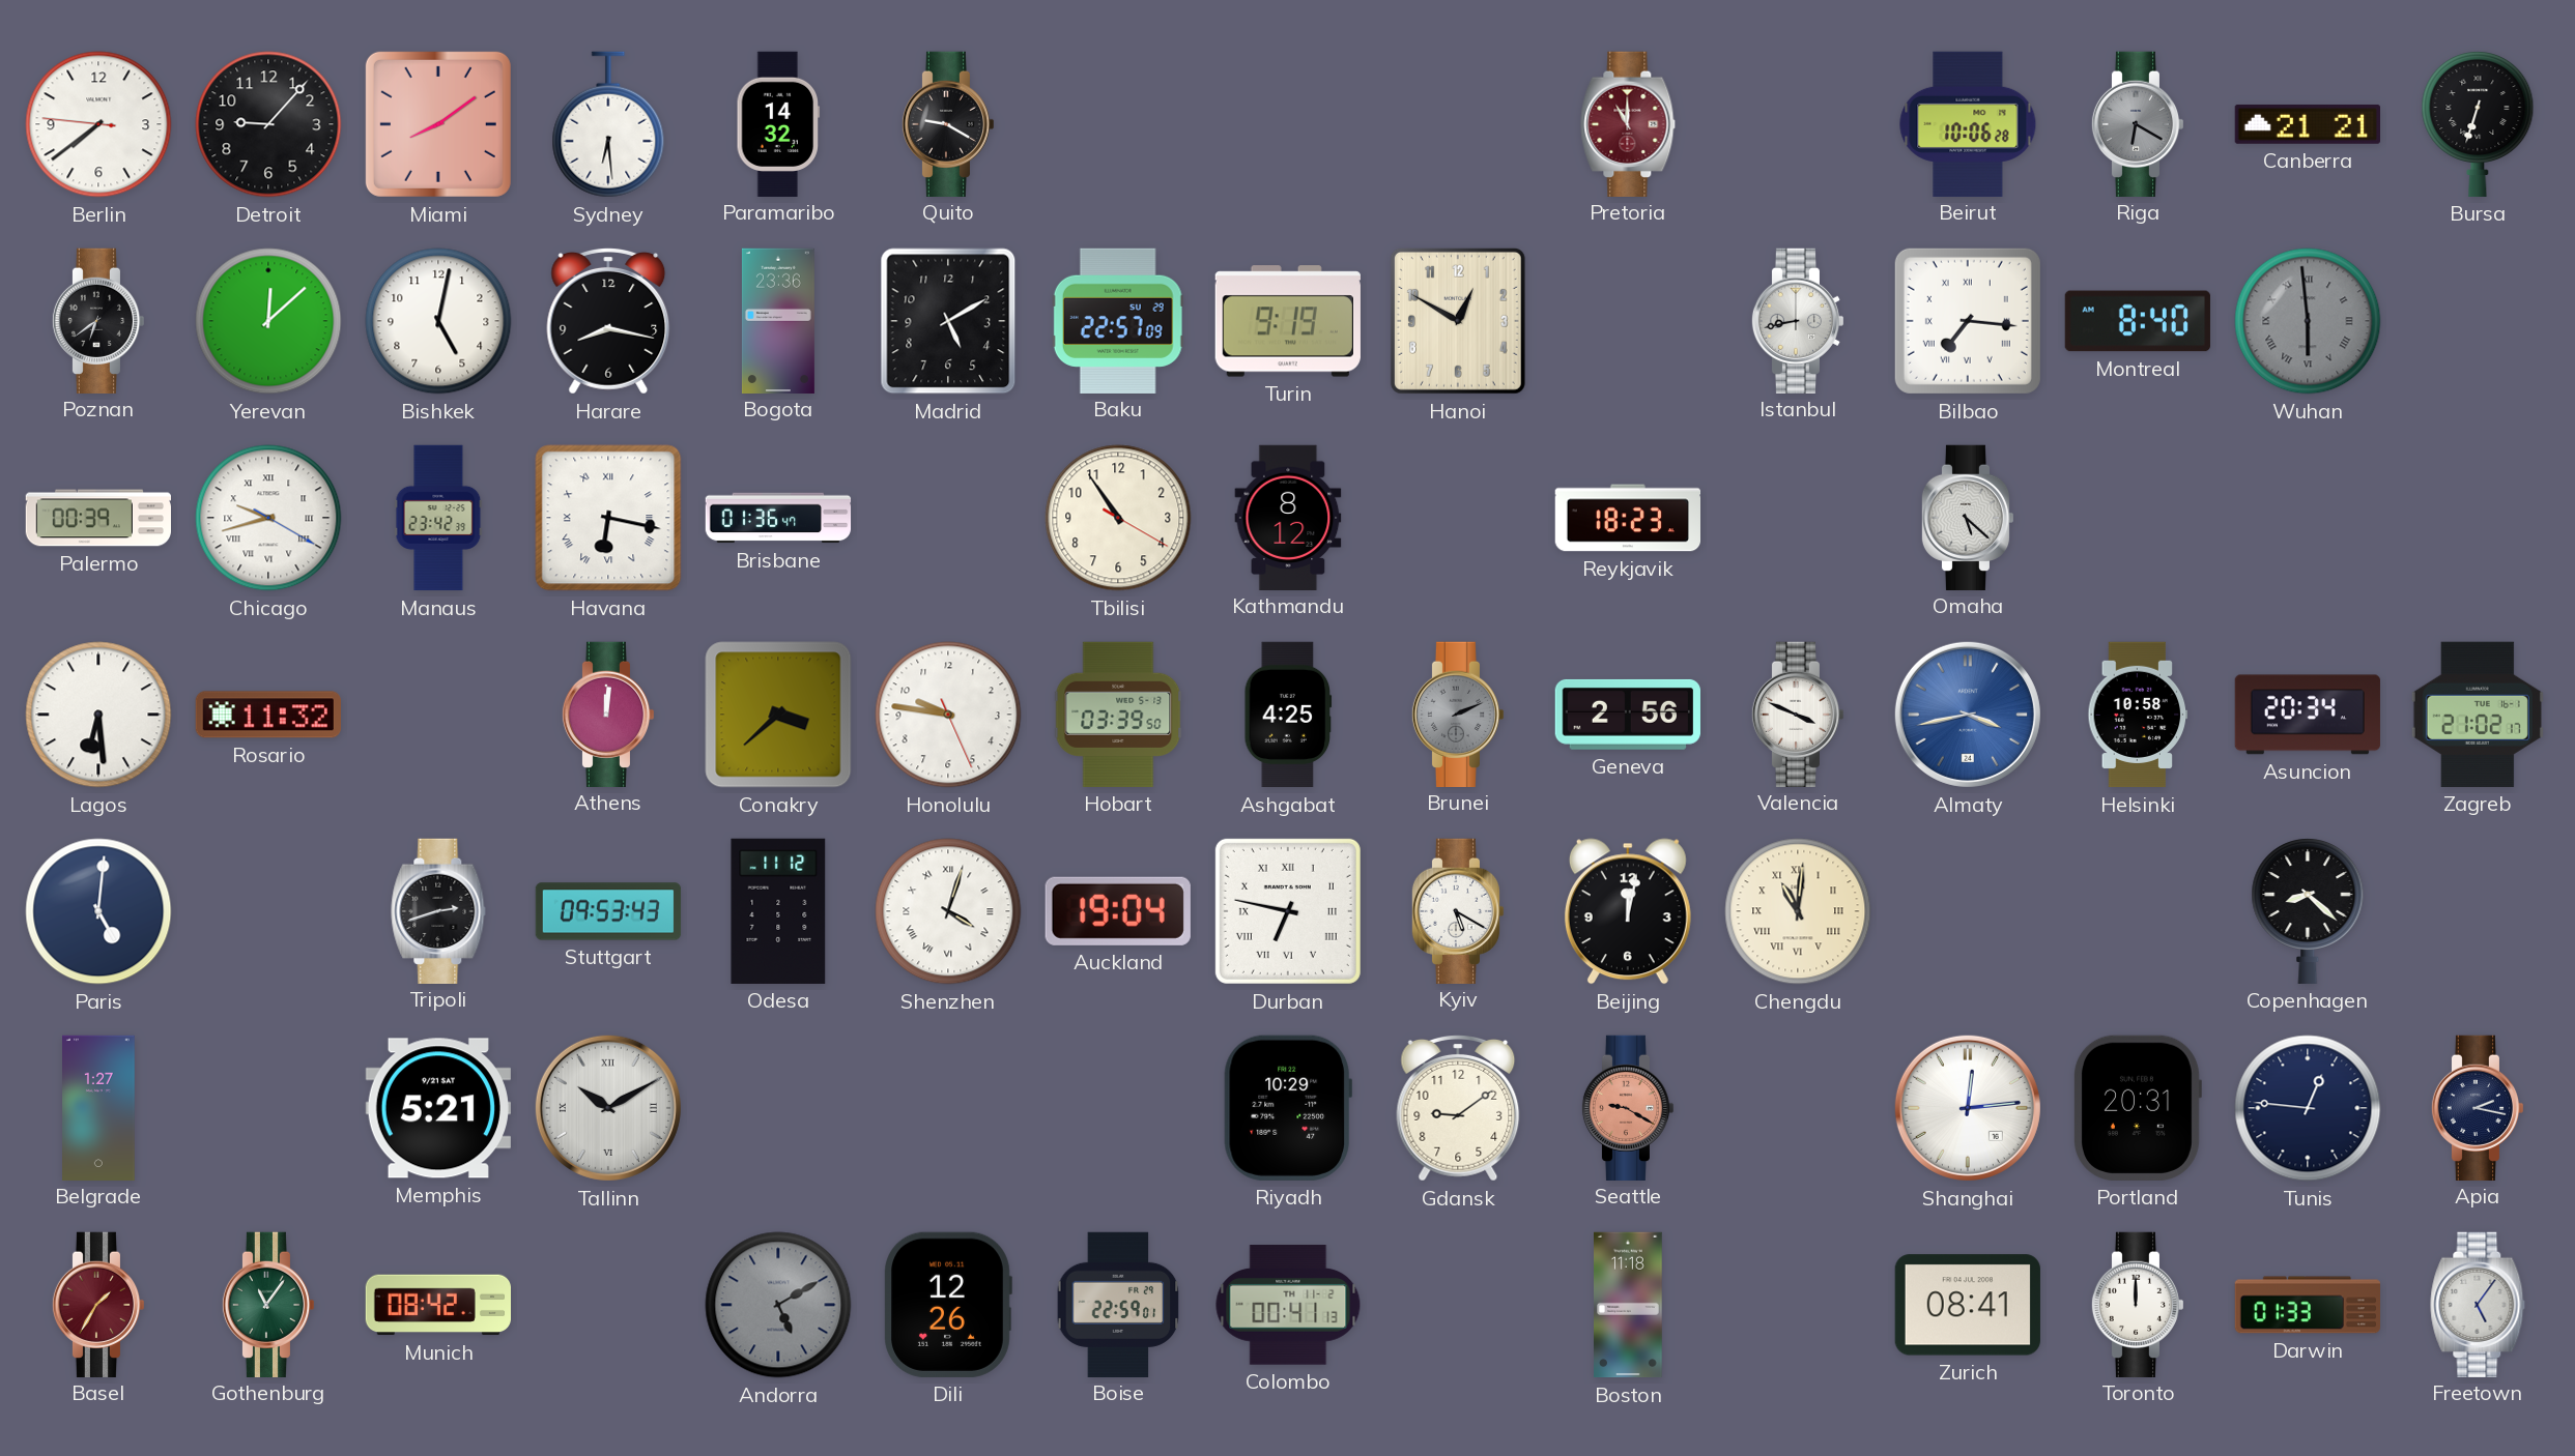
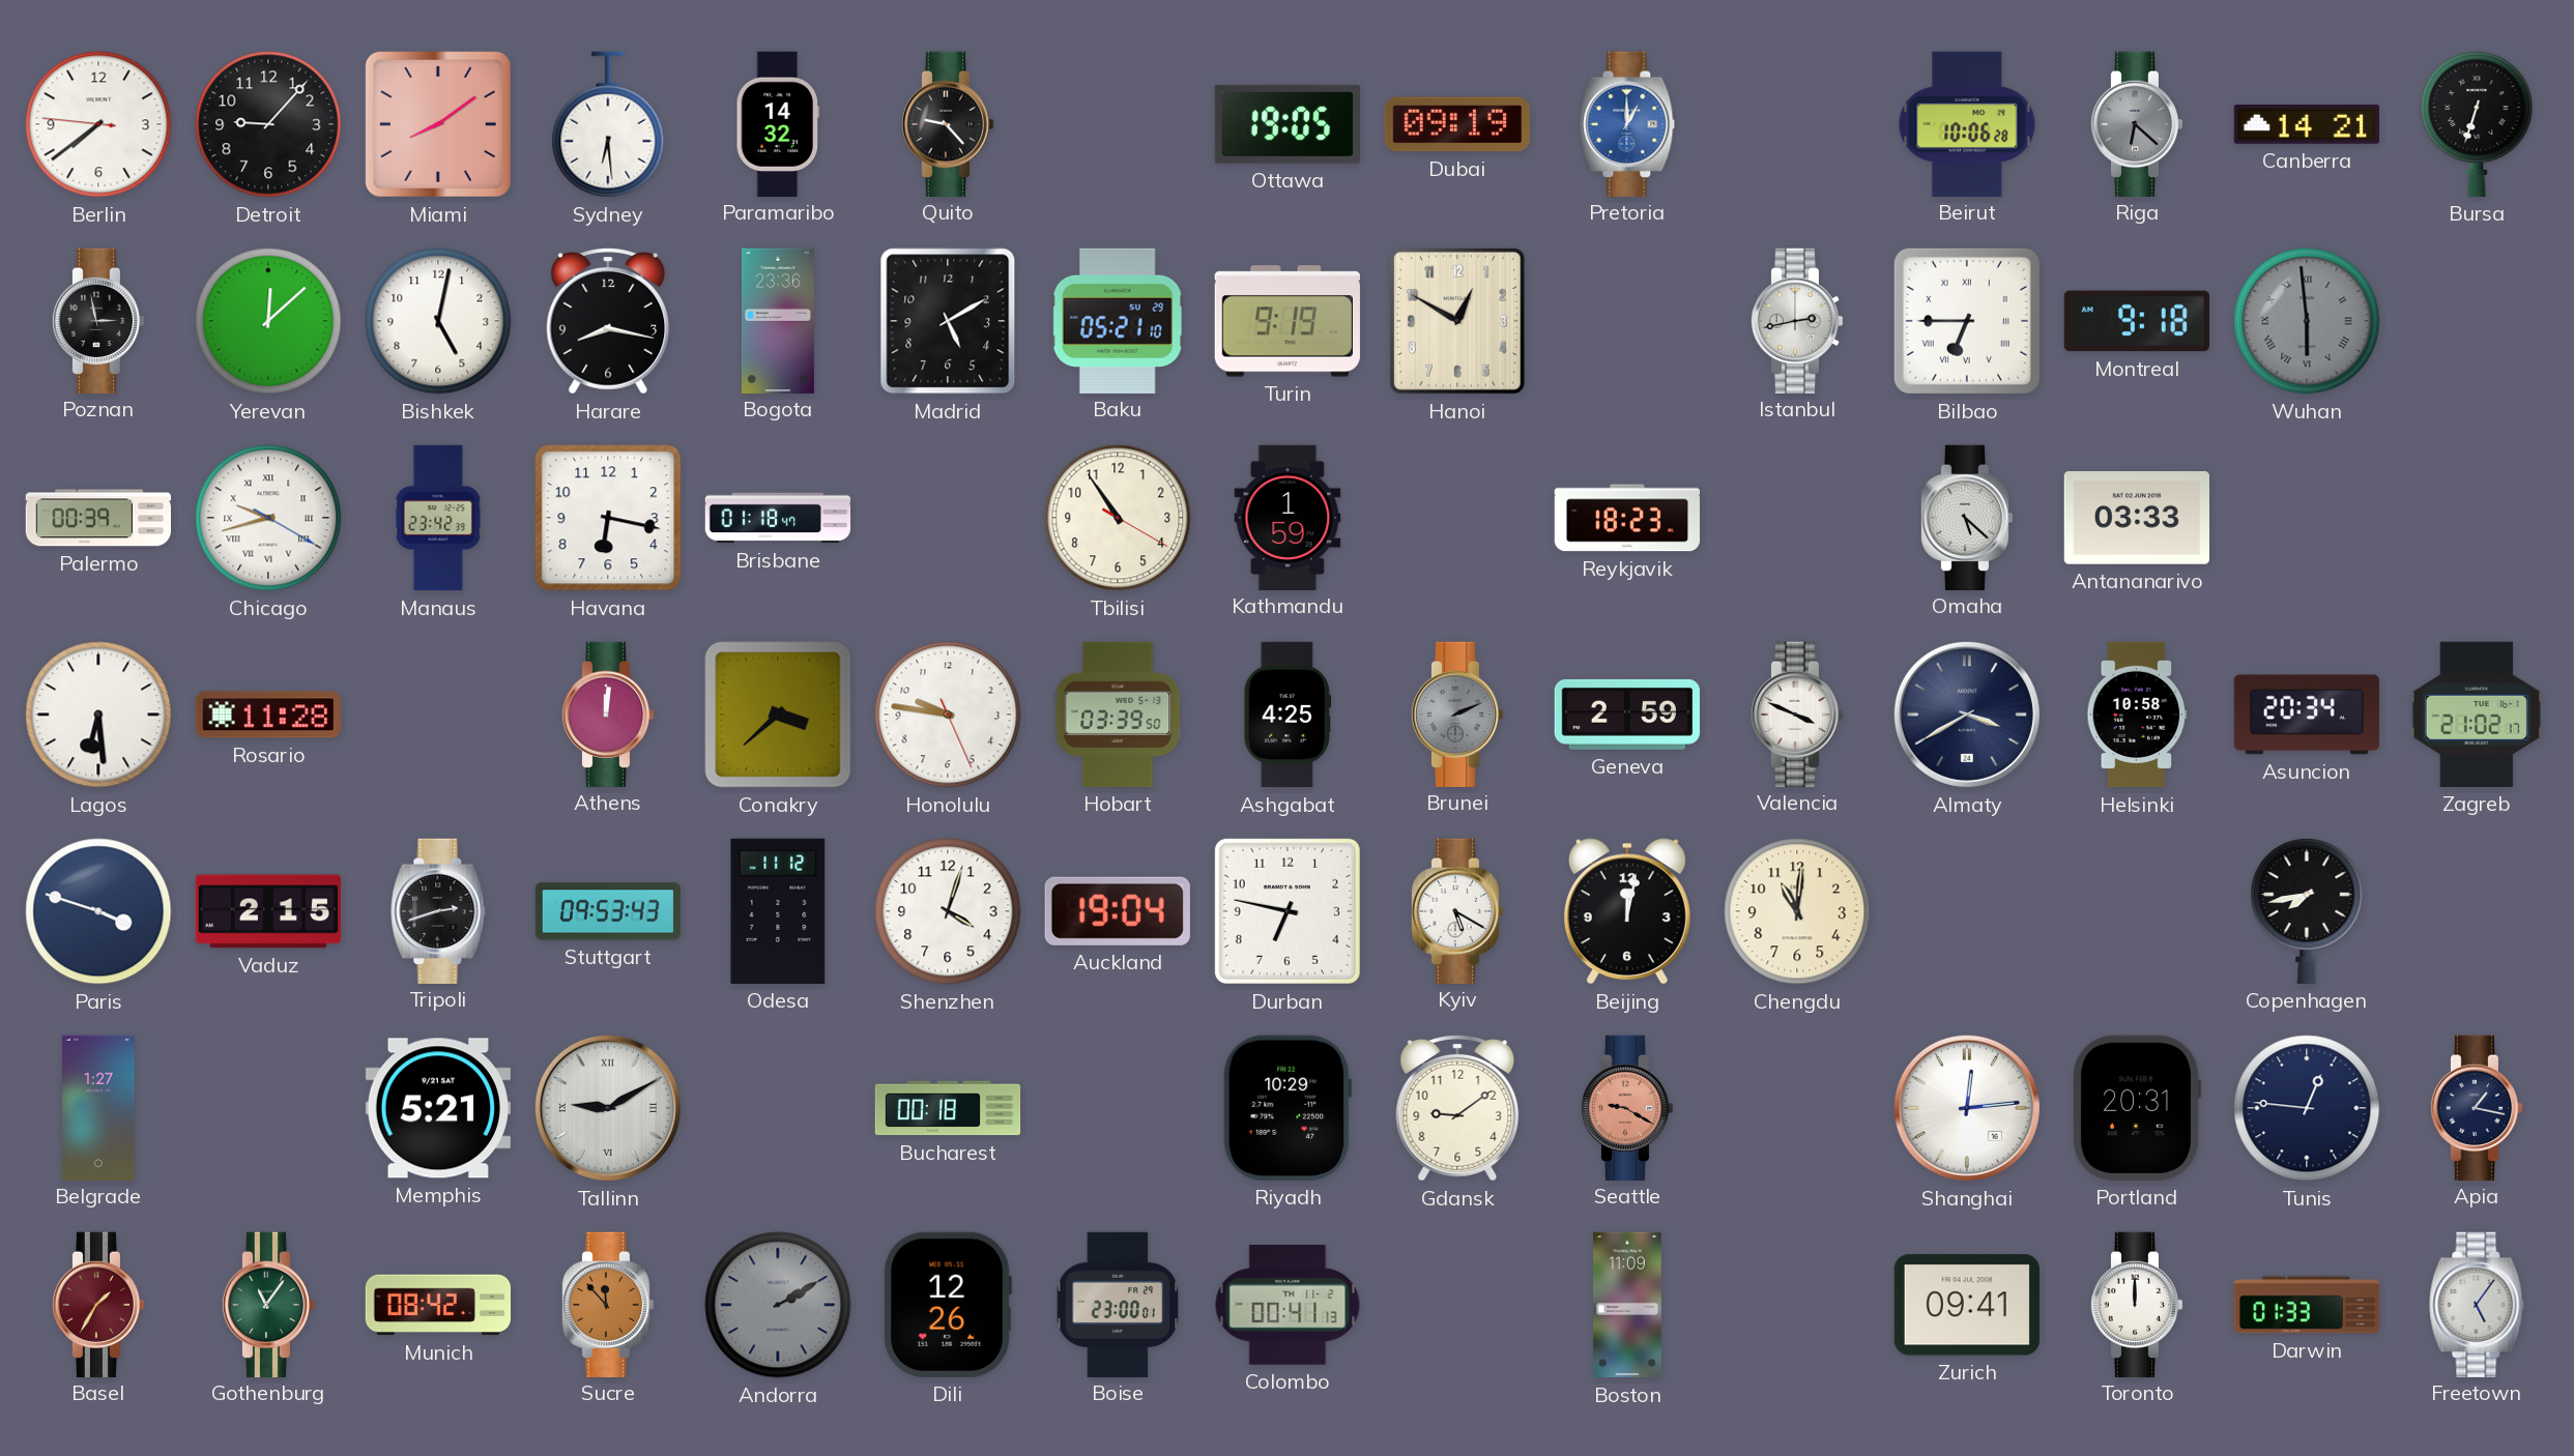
Quito: 9:20 -> 9:23 (948, 123)
Ottawa: none -> 19:05 (1288, 124)
Dubai: none -> 09:19 (1457, 124)
Pretoria: 11:00 -> 1:00 (1627, 123)
Pretoria dial: burgundy -> blue (1627, 123)
Riga: 6:20 -> 6:22 (2137, 123)
Canberra: 21:21 -> 14:21 (2306, 124)
Poznan: 6:39 -> 2:58 (98, 320)
Baku: 22:57 -> 05:21 (1118, 320)
Istanbul: 8:43 -> 2:43 (1797, 320)
Bilbao: 7:16 -> 6:45 (1967, 321)
Montreal: 8:40 -> 9:18 (2137, 321)
Havana numerals: Roman -> Arabic (608, 518)
Brisbane: 01:36 -> 01:18 (778, 518)
Kathmandu: 8:12 -> 1:59 (1288, 517)
Antananarivo: none -> 03:33 (2137, 519)
Rosario: 11:32 -> 11:28 (268, 715)
Geneva: 2:56 -> 2:59 (1627, 715)
Almaty: 3:43 -> 3:40 (1967, 715)
Almaty dial: blue -> navy (1967, 715)
Paris: 5:01 -> 3:48 (98, 911)
Vaduz: none -> 2:15 (267, 911)
Shenzhen numerals: Roman -> Arabic (948, 911)
Durban numerals: Roman -> Arabic (1288, 911)
Chengdu numerals: Roman -> Arabic (1797, 911)
Copenhagen: 8:22 -> 7:43 (2307, 911)
Tallinn: 10:10 -> 9:10 (608, 1108)
Bucharest: none -> 00:18 (948, 1108)
Apia: 2:17 -> 1:17 (2477, 1107)
Sucre: none -> 11:53 (608, 1304)
Andorra: 5:10 -> 2:10 (778, 1305)
Boise: 22:59 -> 23:00 (1118, 1304)
Boston: 11:18 -> 11:09 (1627, 1305)
Zurich: 08:41 -> 09:41 (1967, 1305)
